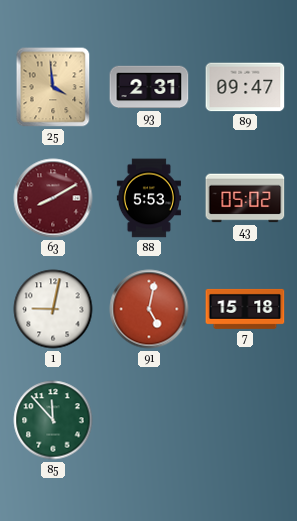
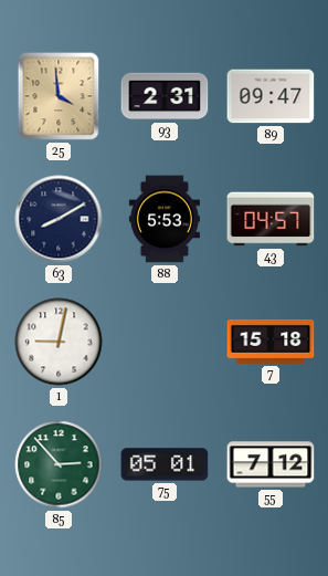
63 dial: burgundy -> navy (59, 219)
43: 05:02 -> 04:57 (271, 219)
91: 5:02 -> none (149, 309)
85: 11:53 -> 2:53 (59, 464)
75: none -> 05:01 (165, 464)
55: none -> 7:12 (271, 464)
